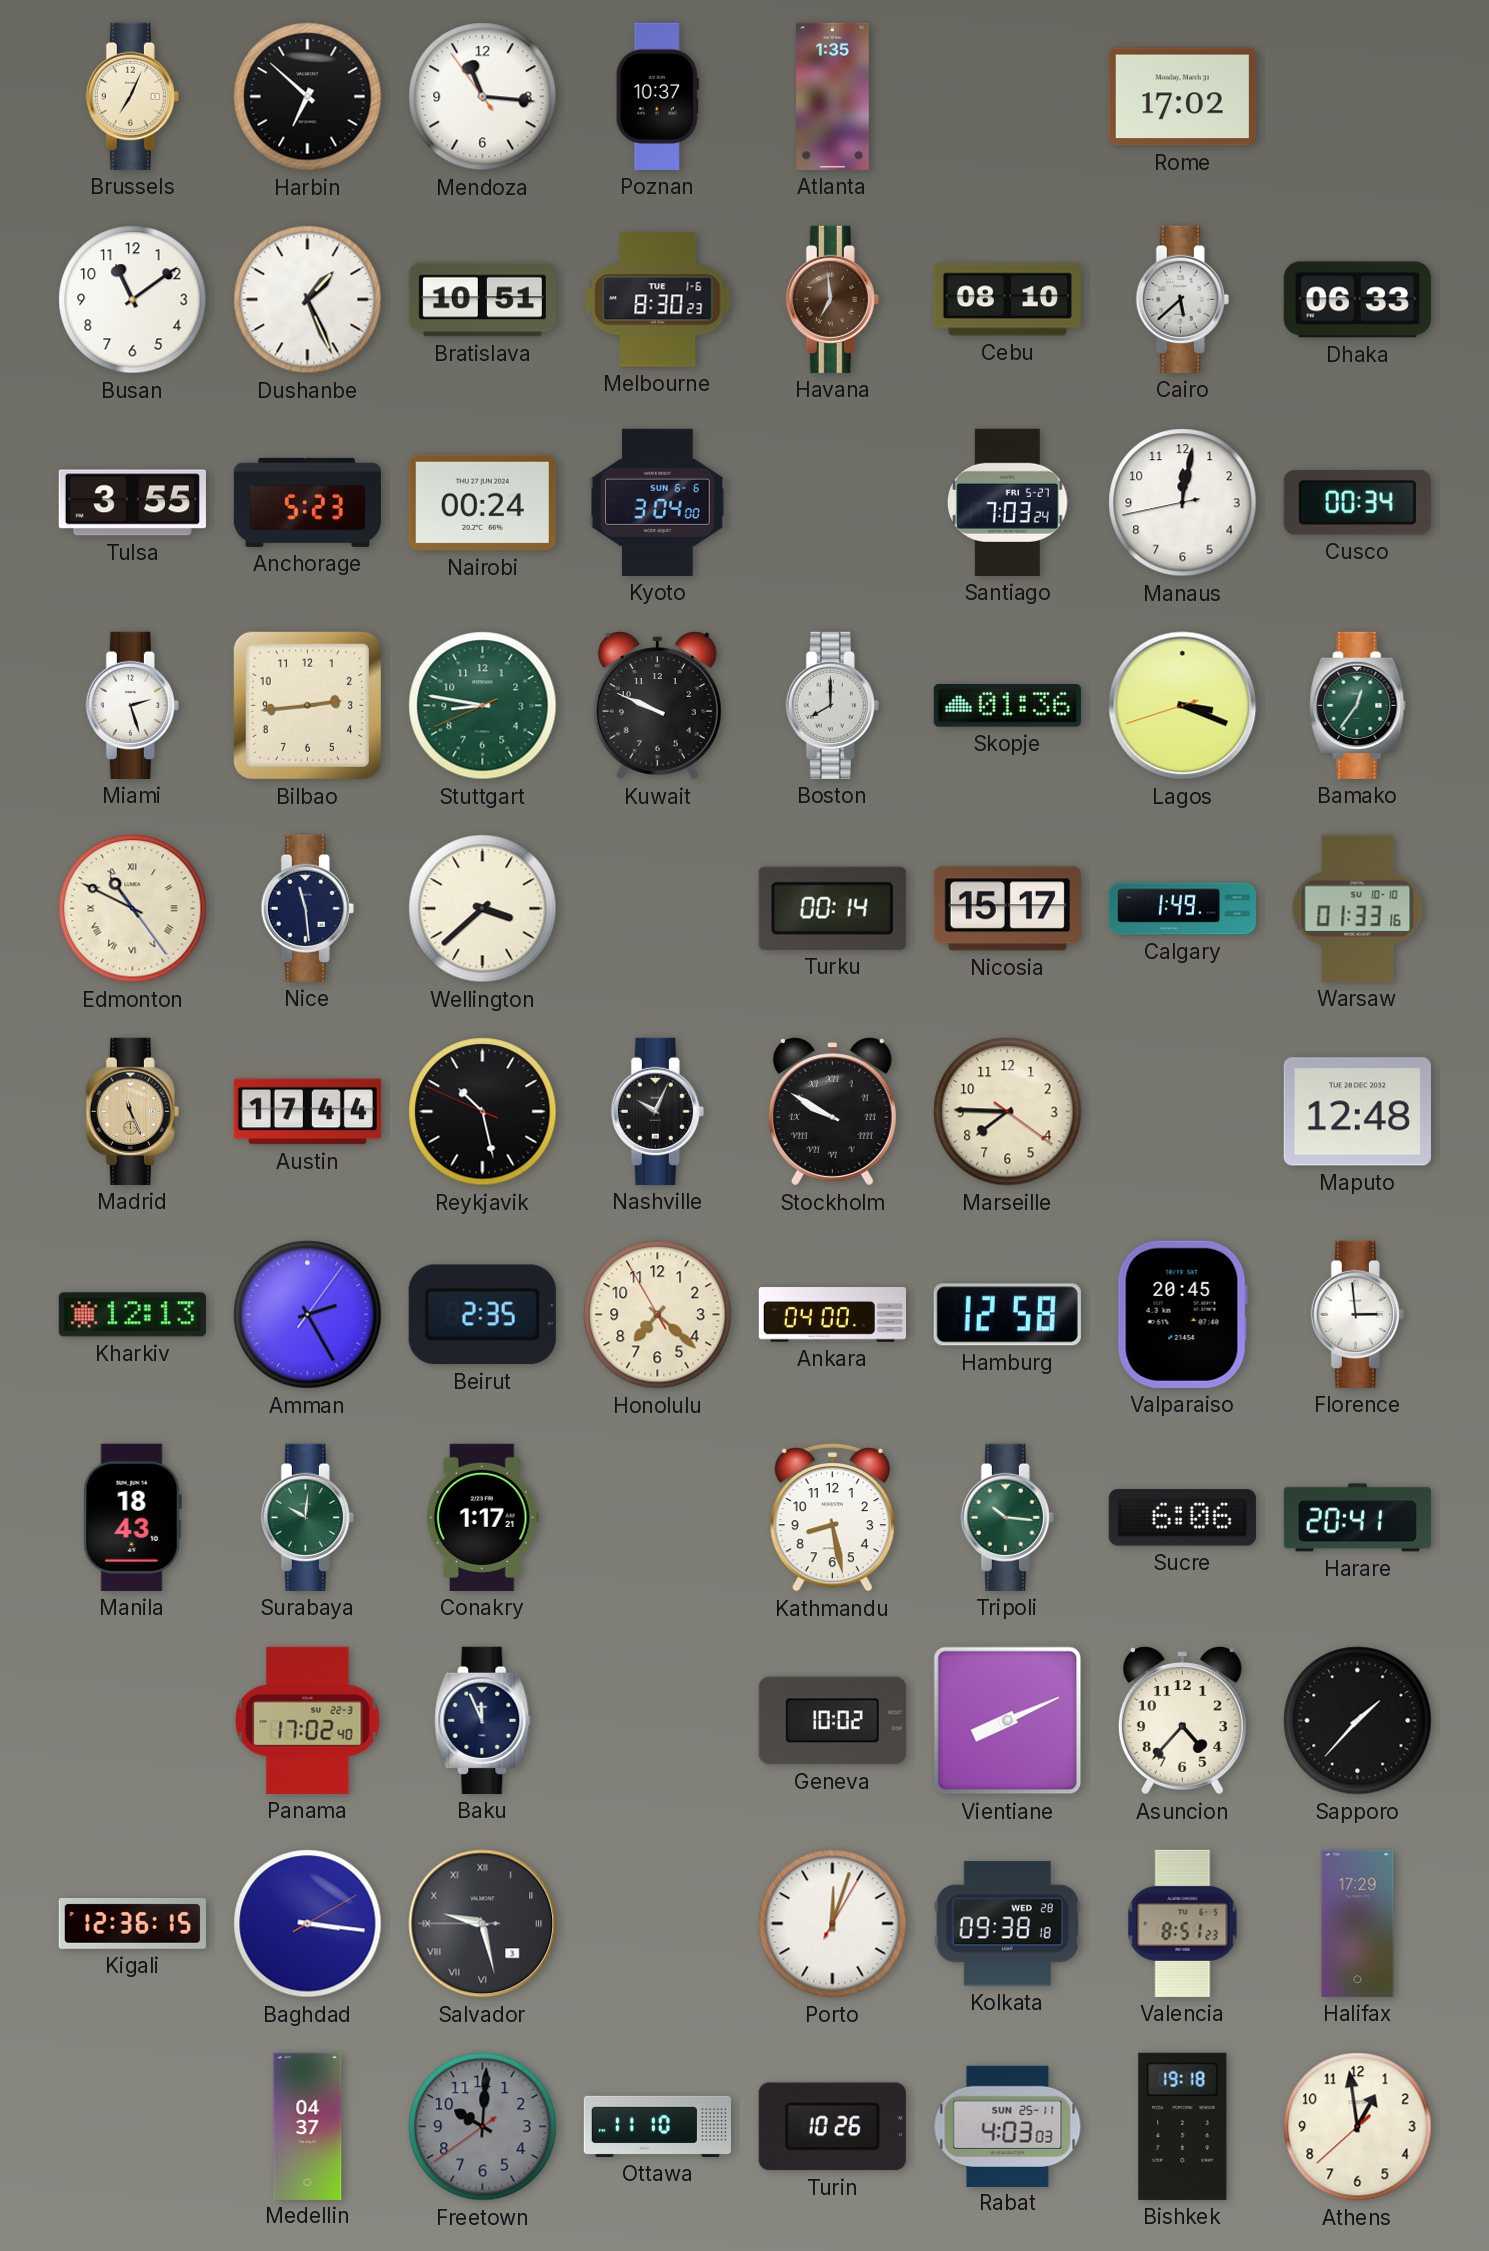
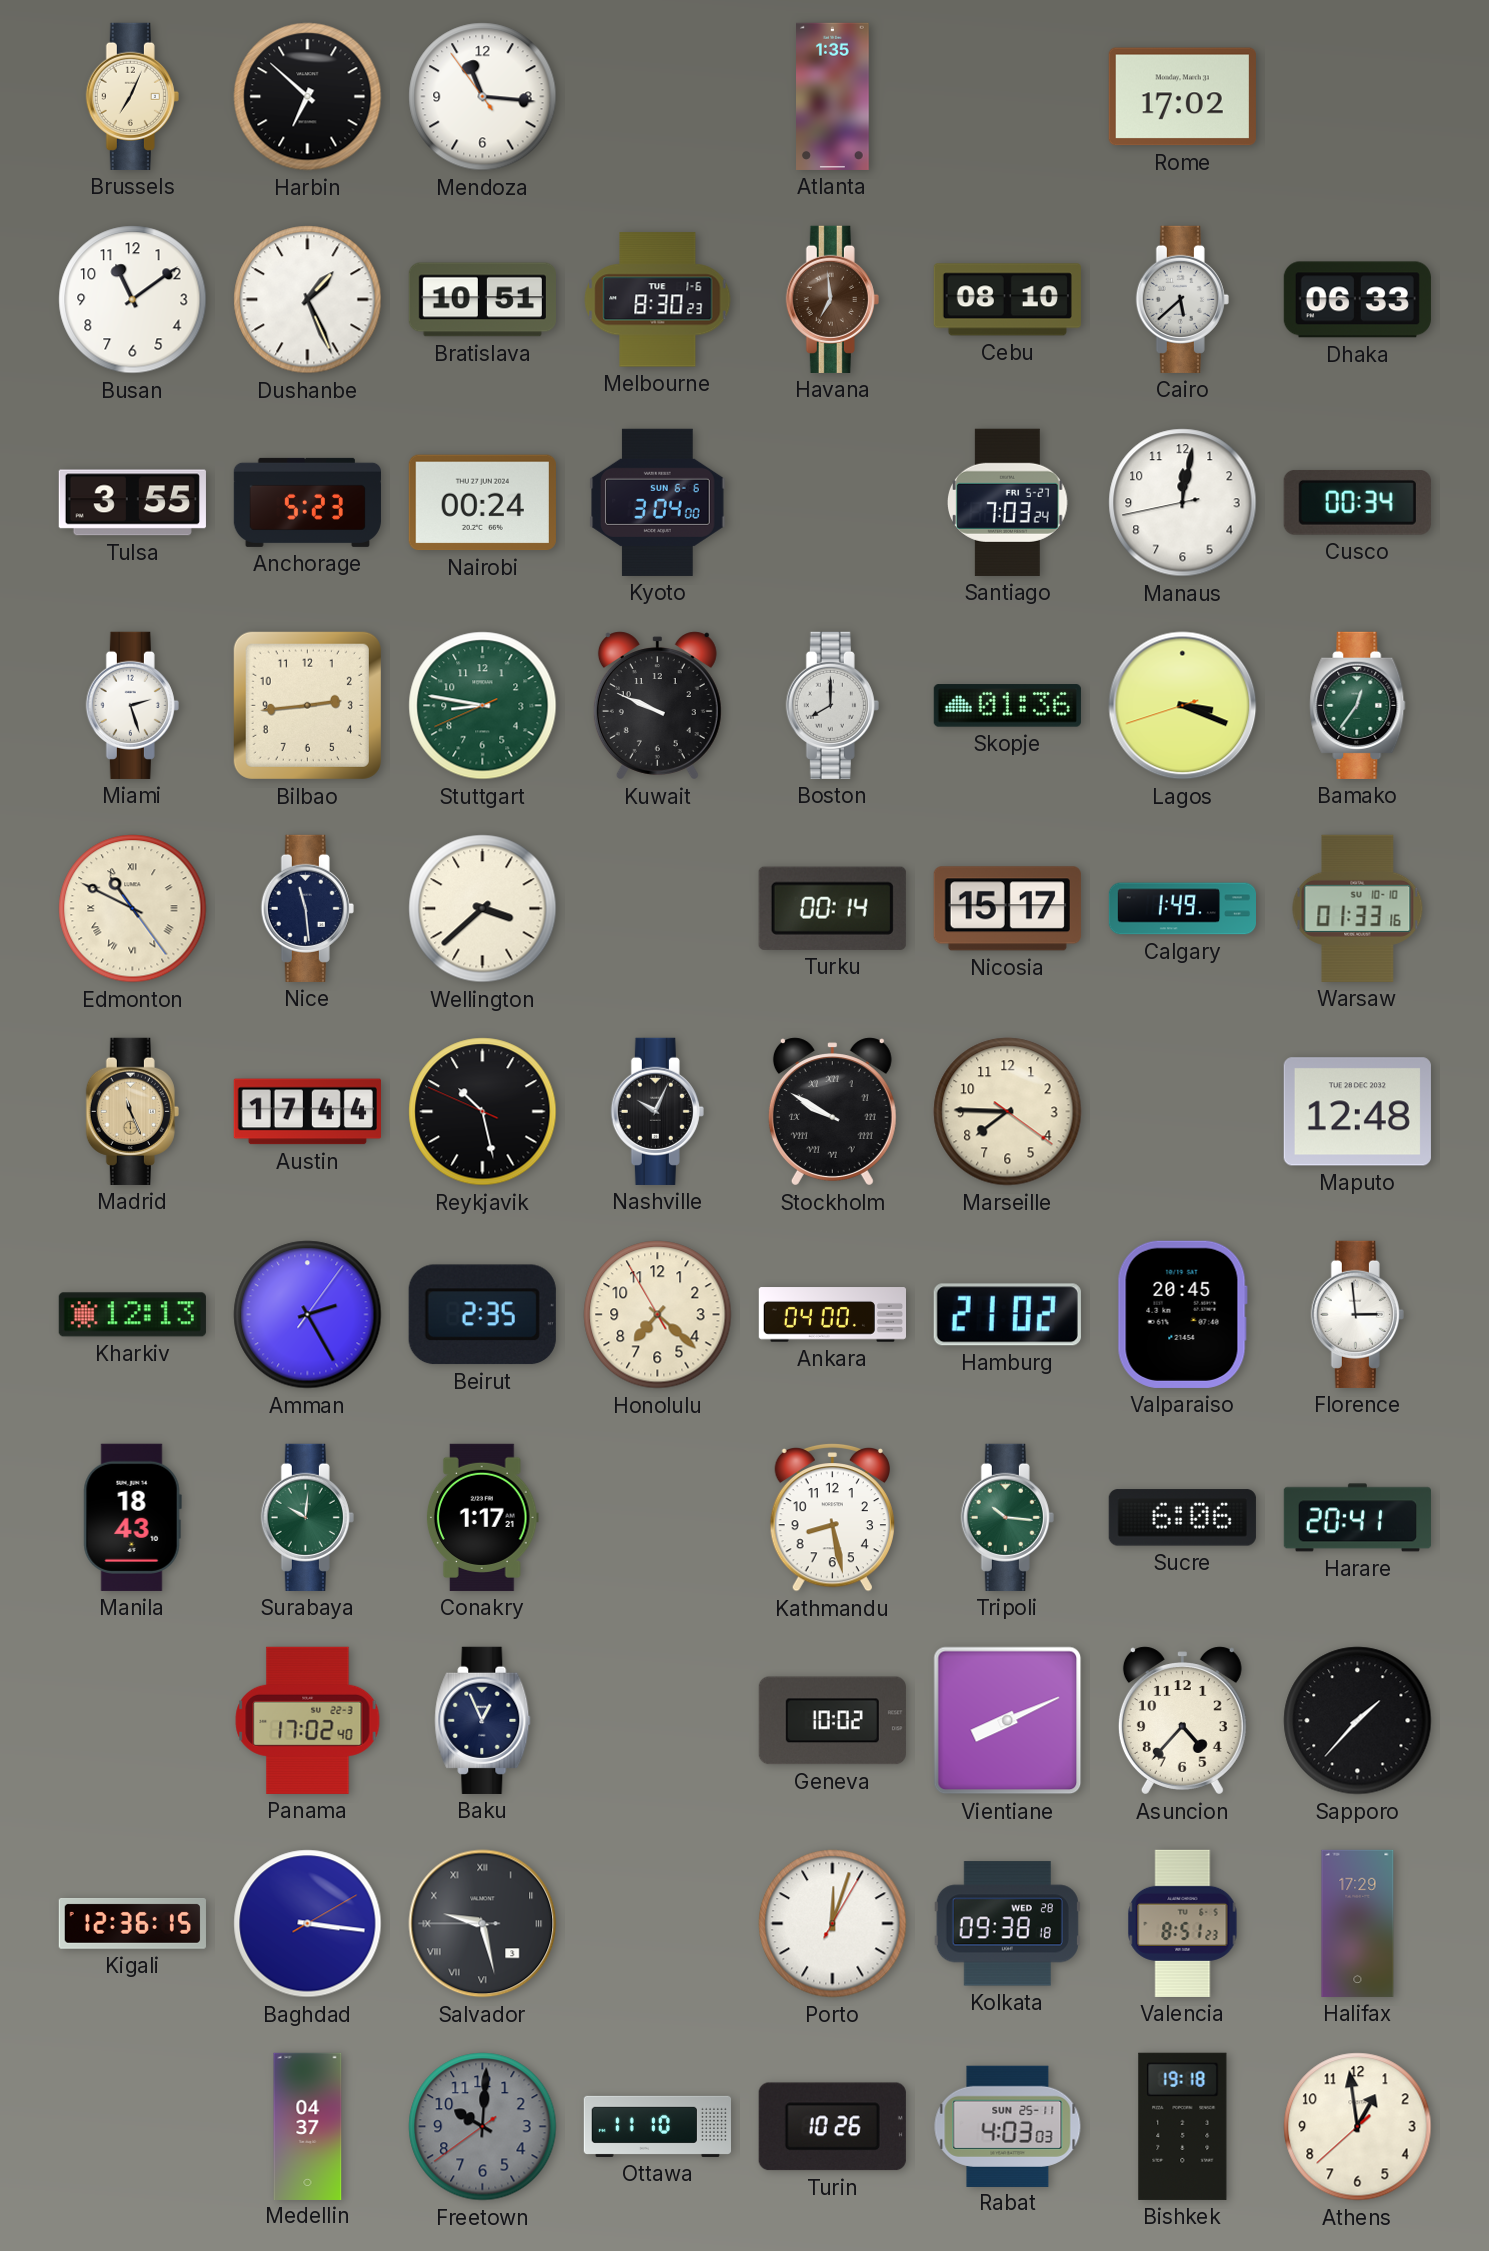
Poznan: 10:37 -> none (657, 96)
Hamburg: 12:58 -> 21:02 (1007, 1315)
Baku: 11:56 -> 12:56 (483, 1720)
